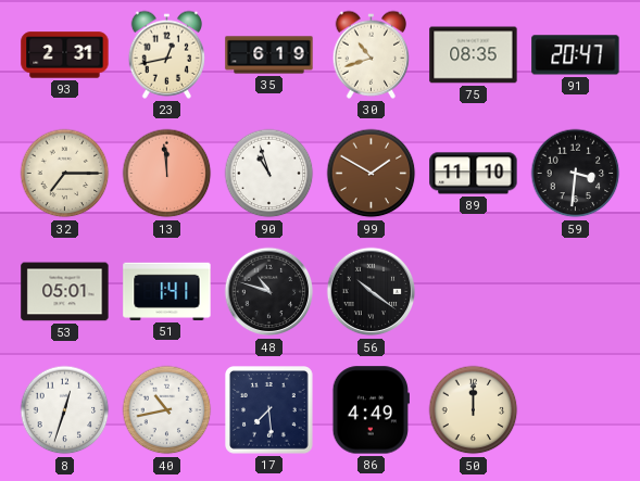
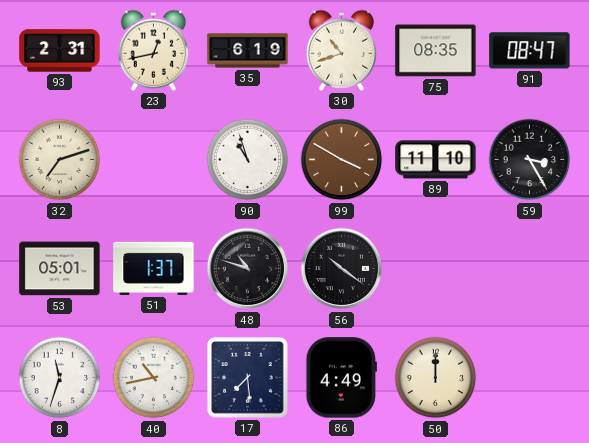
91: 20:47 -> 08:47 (530, 51)
32: 7:15 -> 7:12 (60, 160)
13: 11:59 -> none (167, 174)
99: 1:50 -> 3:50 (342, 160)
59: 3:31 -> 3:25 (530, 160)
51: 1:41 -> 1:37 (154, 268)
8: 12:33 -> 11:33 (60, 378)
